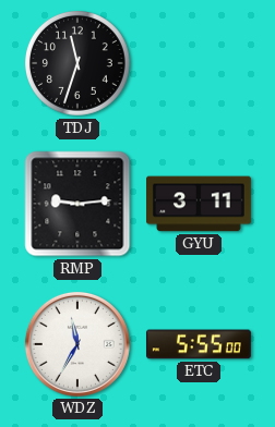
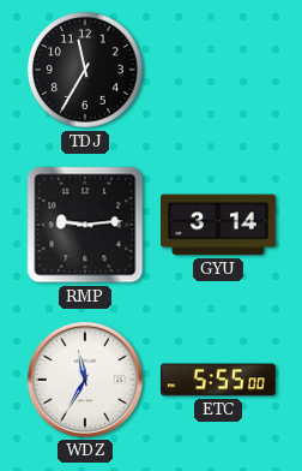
TDJ: 11:33 -> 11:35 (86, 71)
GYU: 3:11 -> 3:14 (219, 225)
